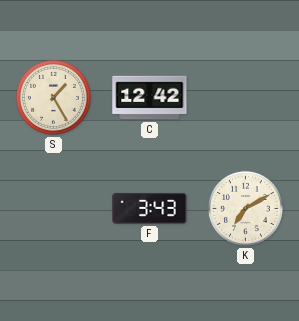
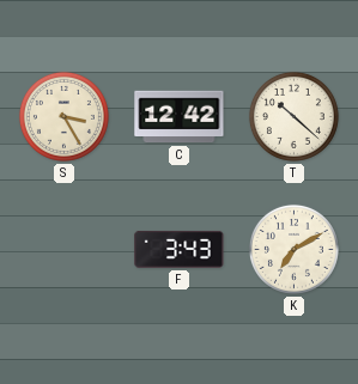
S: 1:25 -> 3:25 (63, 116)
T: none -> 10:22 (293, 116)
